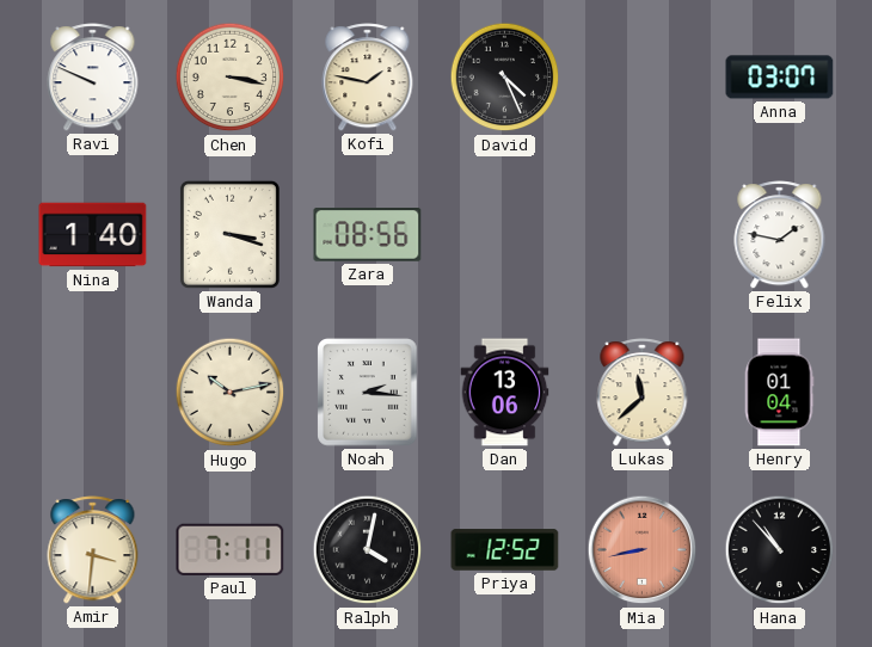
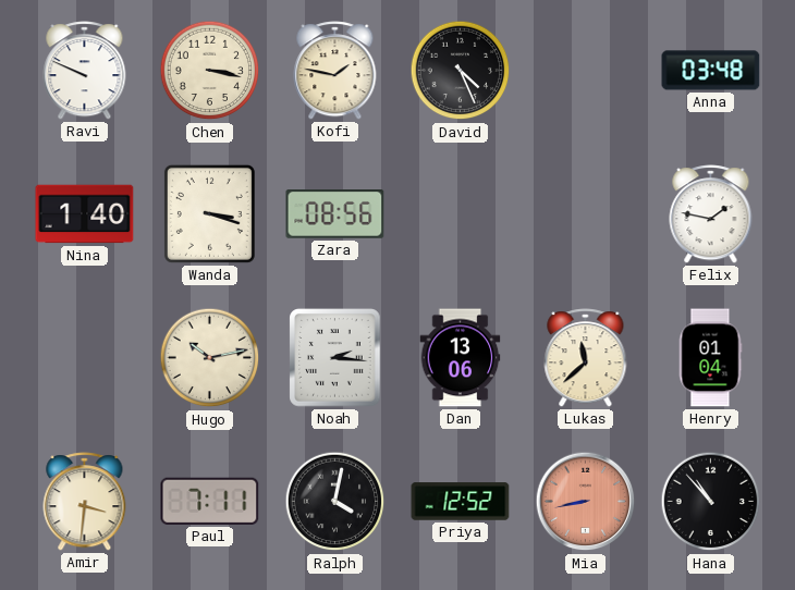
Anna: 03:07 -> 03:48 (711, 71)
